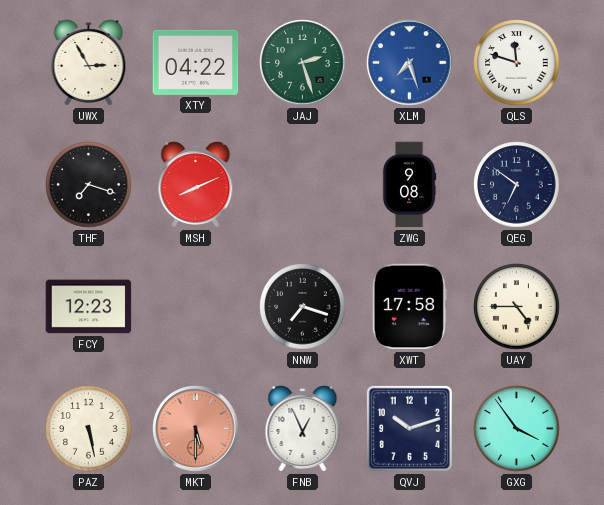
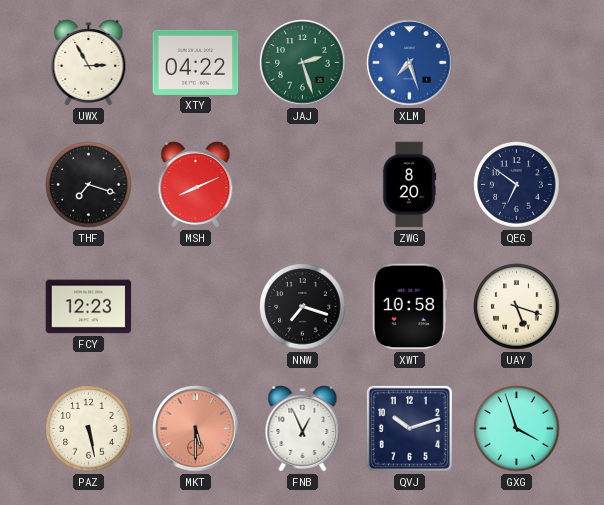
QLS: 11:48 -> none (517, 63)
ZWG: 9:08 -> 8:20 (409, 185)
XWT: 17:58 -> 10:58 (409, 307)
UAY: 4:45 -> 5:18 (517, 307)
GXG: 3:54 -> 3:57 (517, 429)
